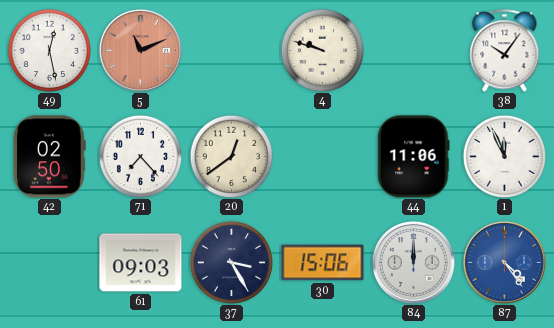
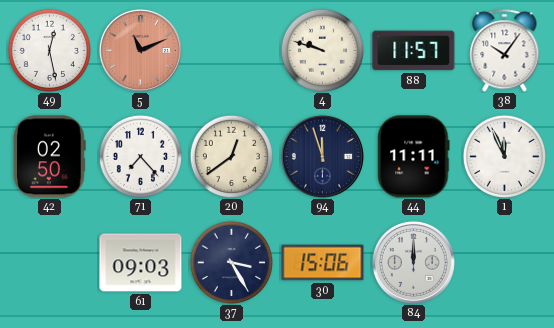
88: none -> 11:57 (414, 51)
94: none -> 11:57 (322, 156)
44: 11:06 -> 11:11 (414, 157)
87: 4:24 -> none (504, 262)
